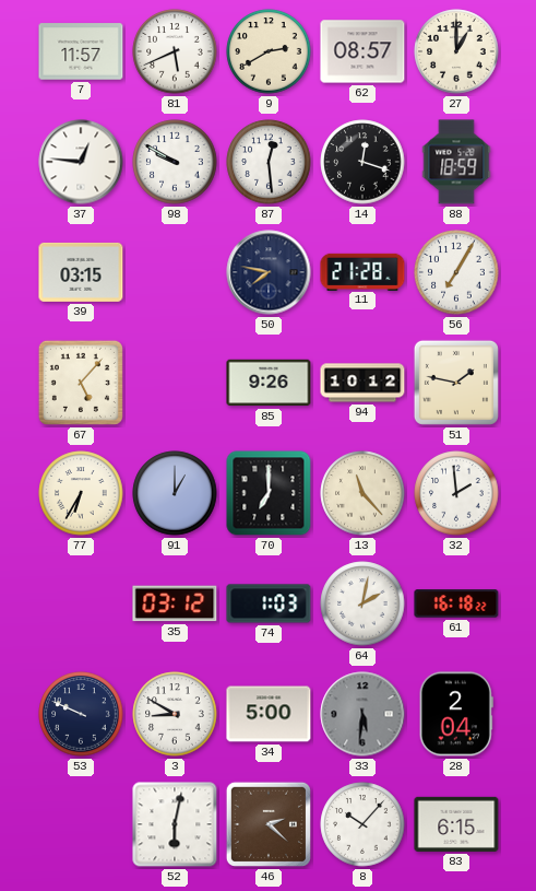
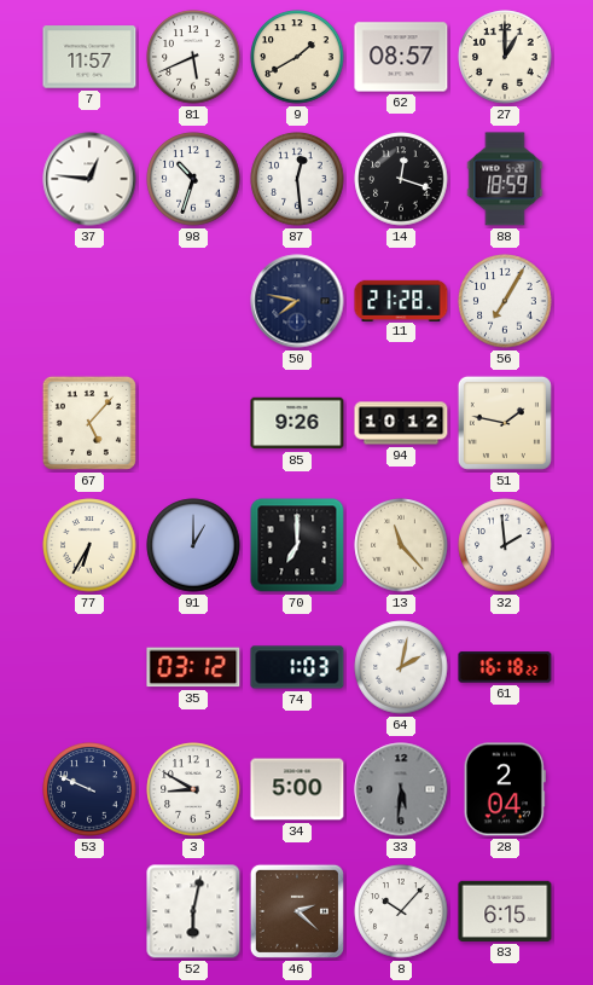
9: 2:40 -> 1:40 (297, 57)
98: 9:50 -> 10:33 (193, 179)
39: 03:15 -> none (81, 272)
